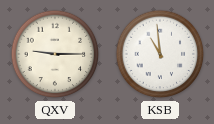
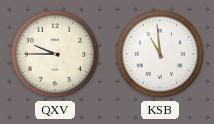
QXV: 9:15 -> 9:45 (55, 54)
